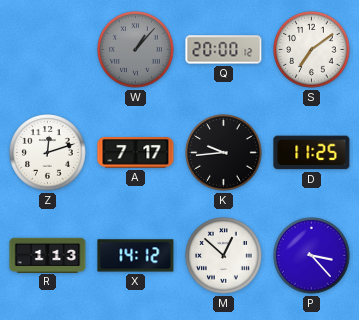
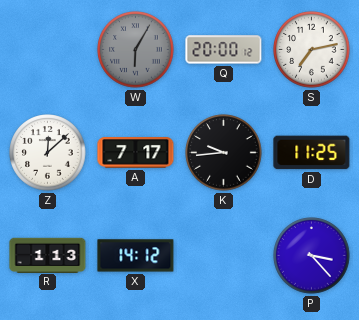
W: 1:07 -> 6:05 (136, 50)
S: 7:09 -> 7:13 (312, 50)
Z: 12:12 -> 12:08 (48, 153)
M: 12:52 -> none (224, 256)
